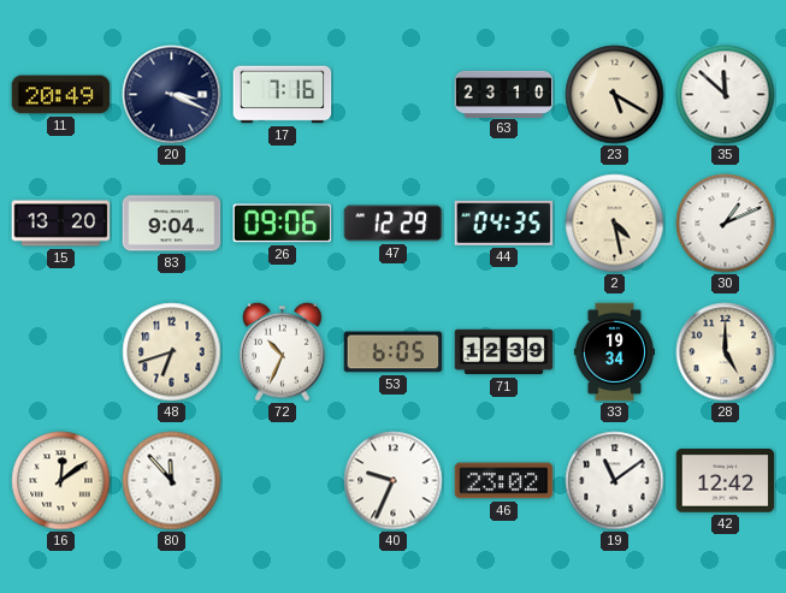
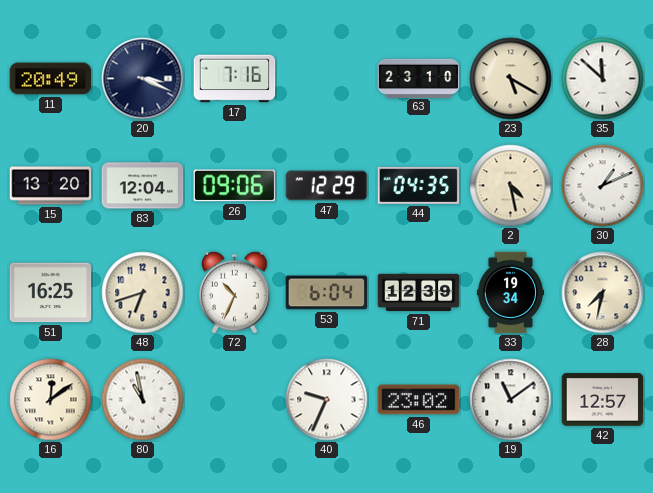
83: 9:04 -> 12:04 (143, 186)
51: none -> 16:25 (51, 293)
53: 6:05 -> 6:04 (327, 293)
28: 5:00 -> 7:32 (603, 293)
80: 11:53 -> 10:58 (143, 400)
42: 12:42 -> 12:57 (603, 400)
